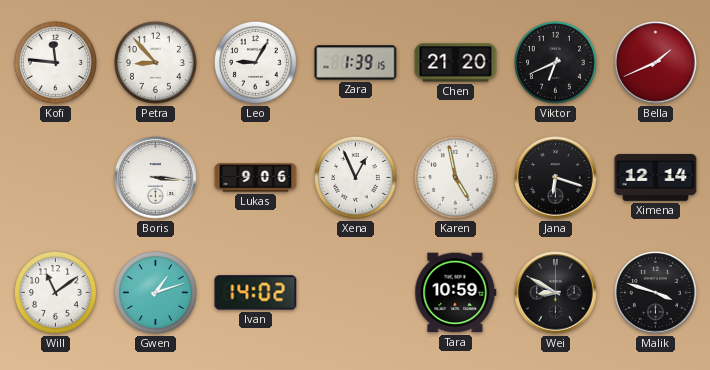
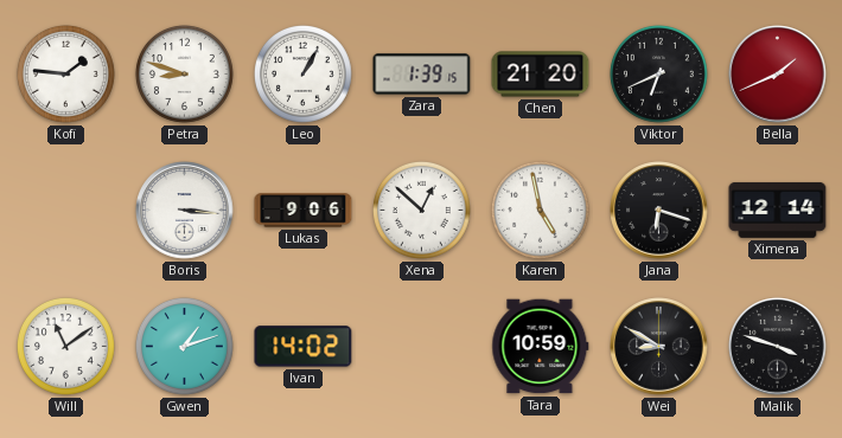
Kofi: 11:46 -> 1:46 (65, 73)
Petra: 8:53 -> 8:48 (184, 73)
Leo: 9:05 -> 1:05 (302, 73)
Xena: 12:56 -> 12:52 (421, 210)
